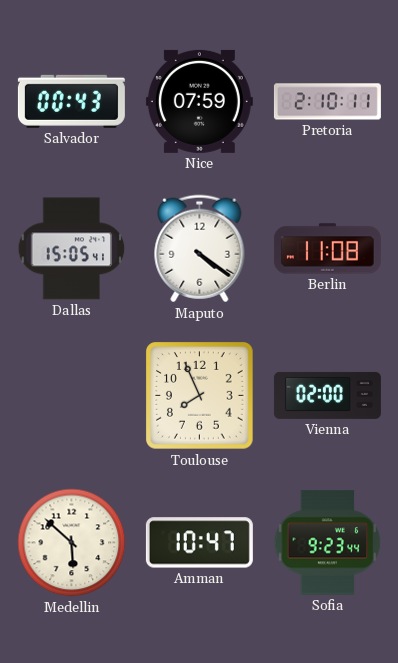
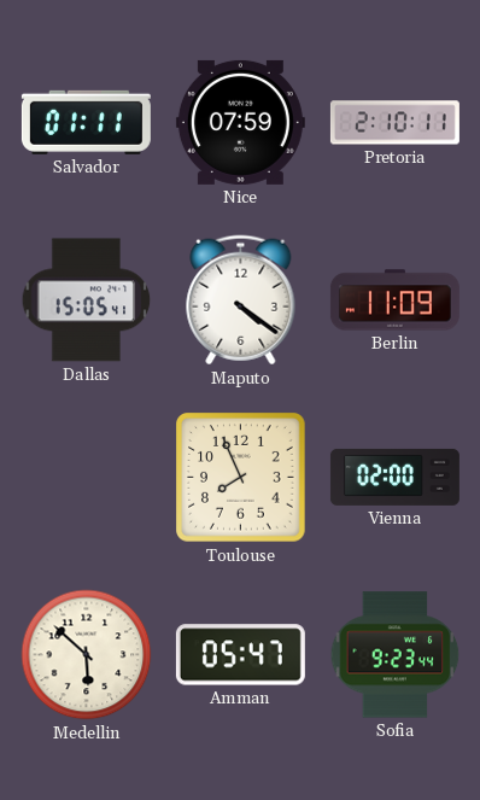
Salvador: 00:43 -> 01:11 (86, 122)
Berlin: 11:08 -> 11:09 (394, 300)
Amman: 10:47 -> 05:47 (240, 655)
